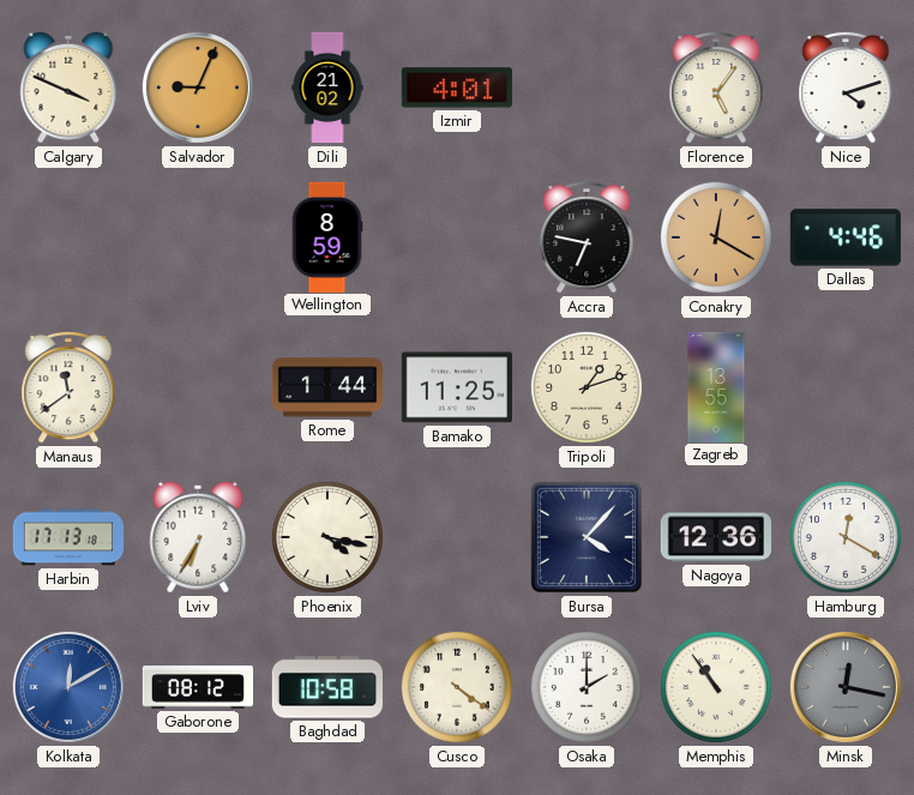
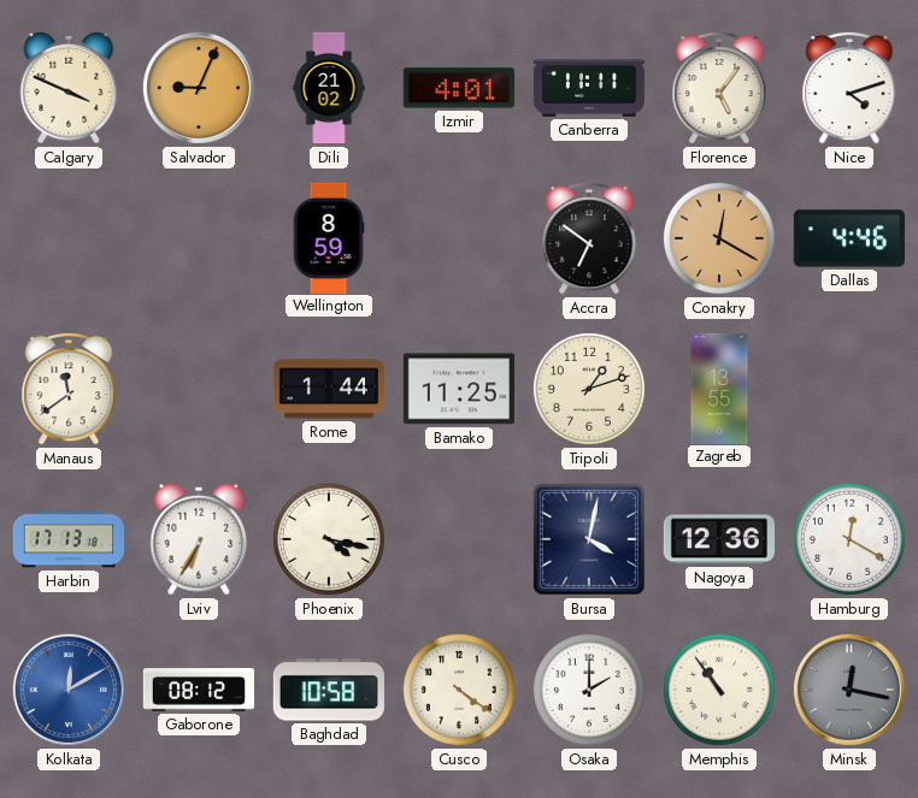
Canberra: none -> 11:11 (588, 88)
Accra: 6:47 -> 6:51 (589, 238)
Bursa: 4:07 -> 4:02 (589, 539)
